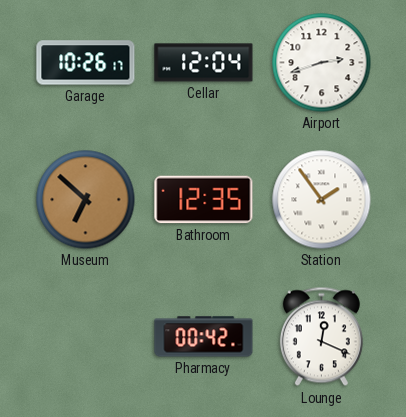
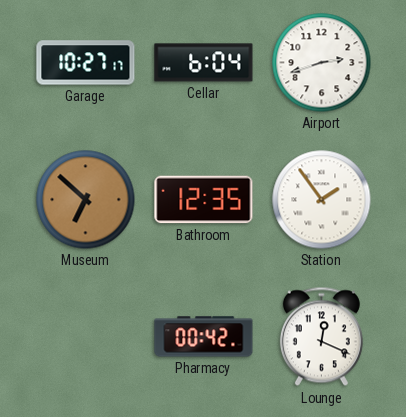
Garage: 10:26 -> 10:27 (86, 63)
Cellar: 12:04 -> 6:04 (204, 63)
